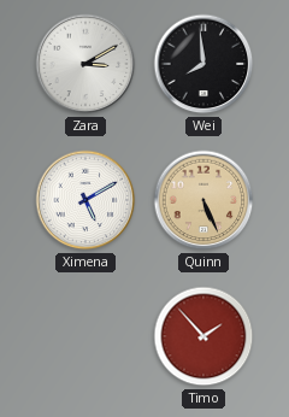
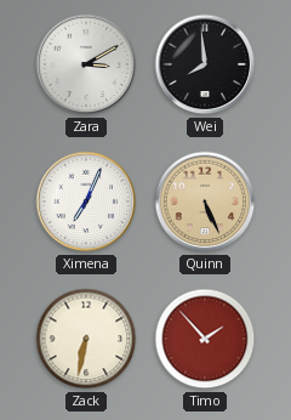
Ximena: 5:10 -> 7:04 (86, 202)
Zack: none -> 6:32 (86, 339)
